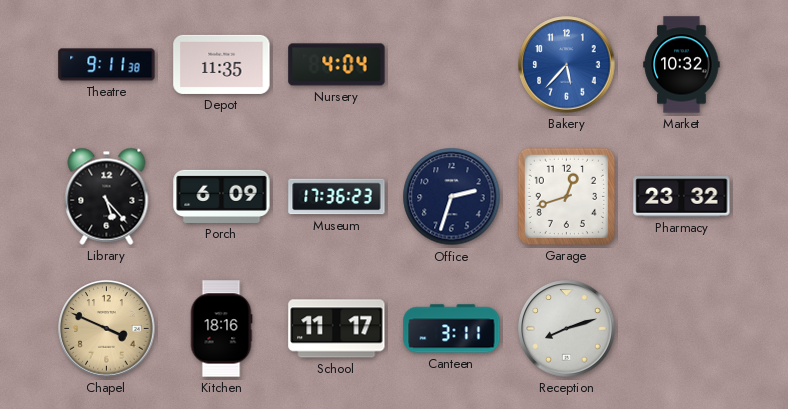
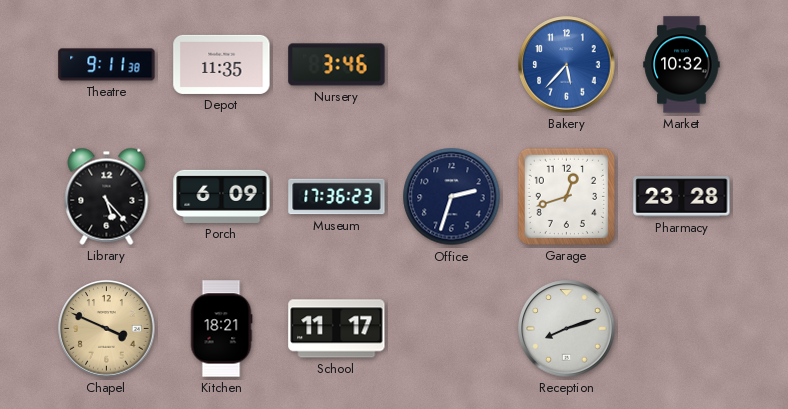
Nursery: 4:04 -> 3:46 (337, 65)
Pharmacy: 23:32 -> 23:28 (682, 197)
Kitchen: 18:16 -> 18:21 (221, 329)
Canteen: 3:11 -> none (452, 329)
